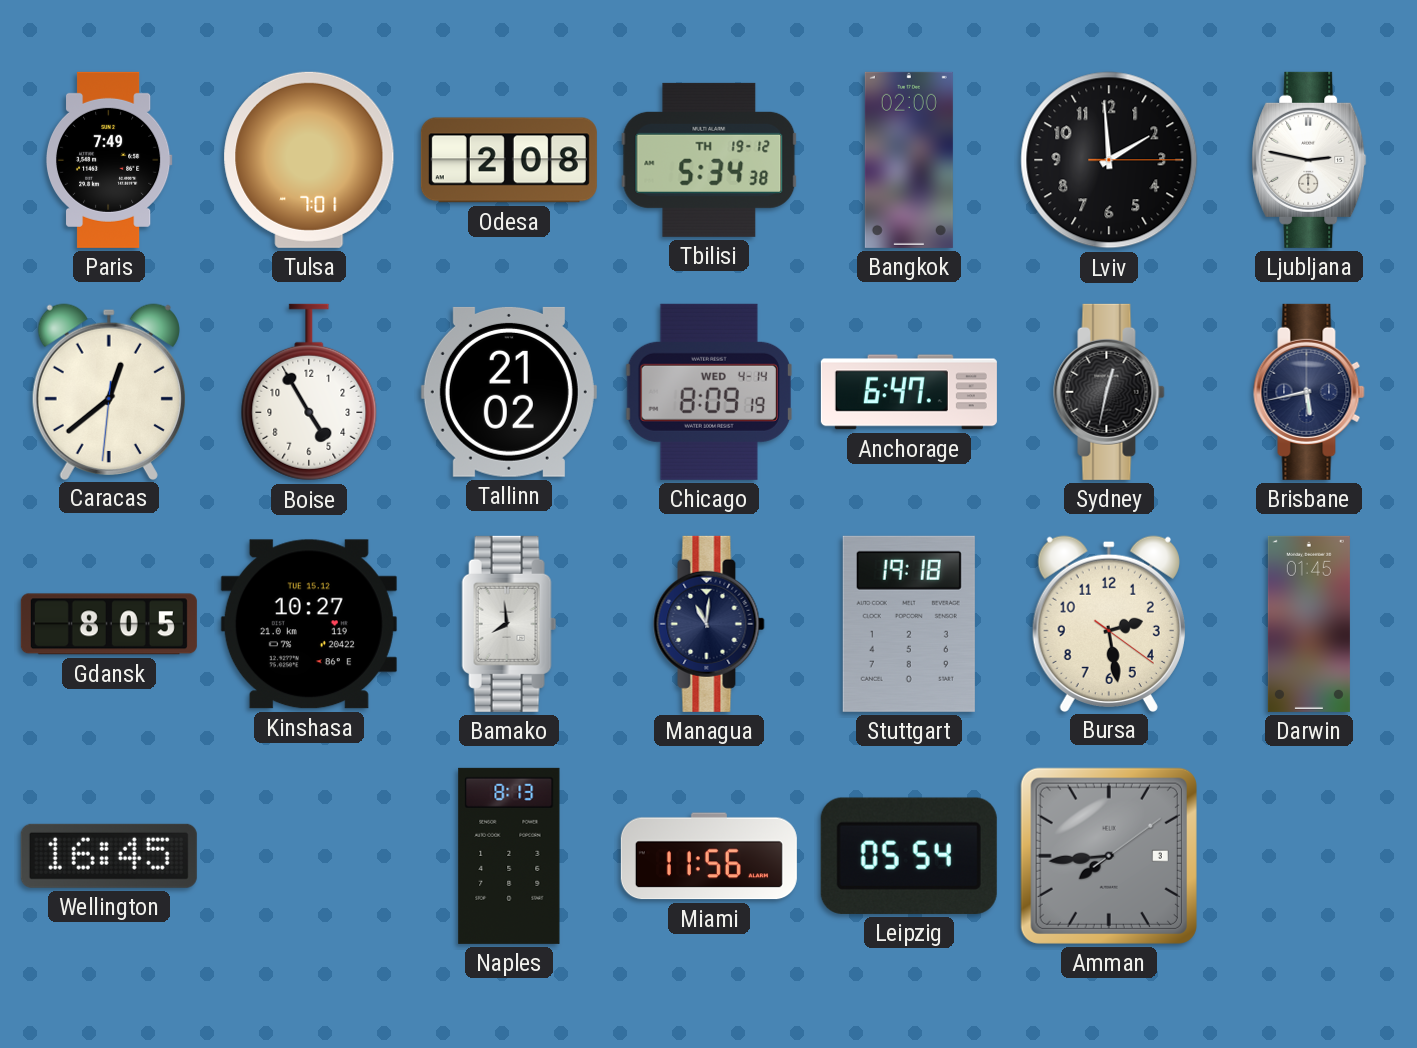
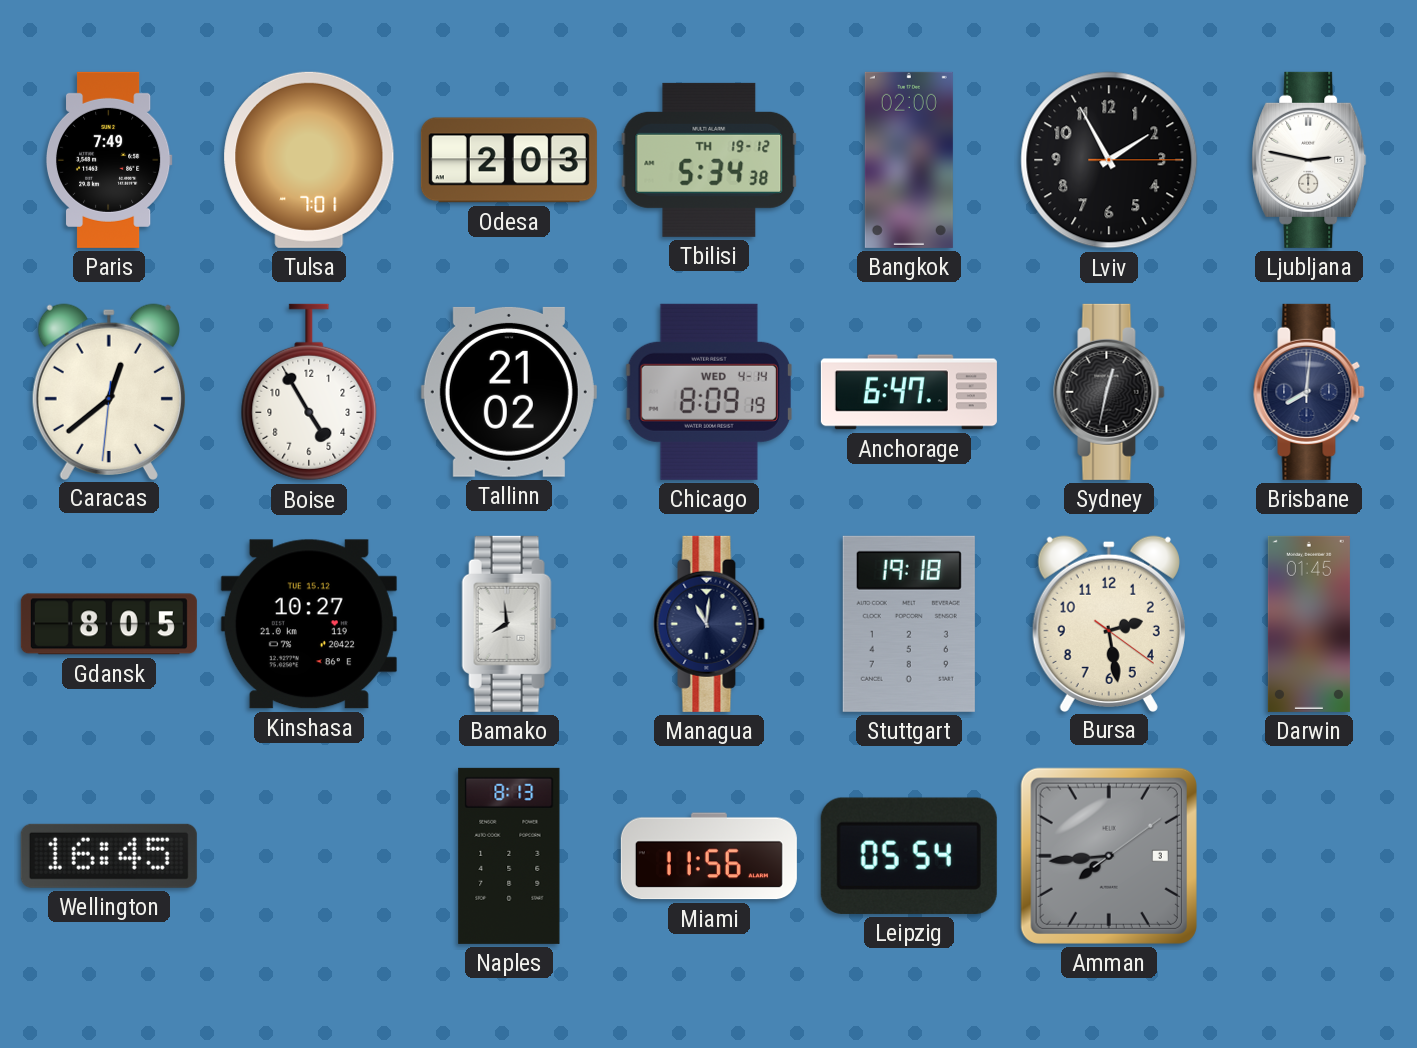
Odesa: 2:08 -> 2:03 (509, 160)
Lviv: 1:59 -> 1:55 (1109, 160)
Brisbane: 5:43 -> 8:01 (1309, 392)
